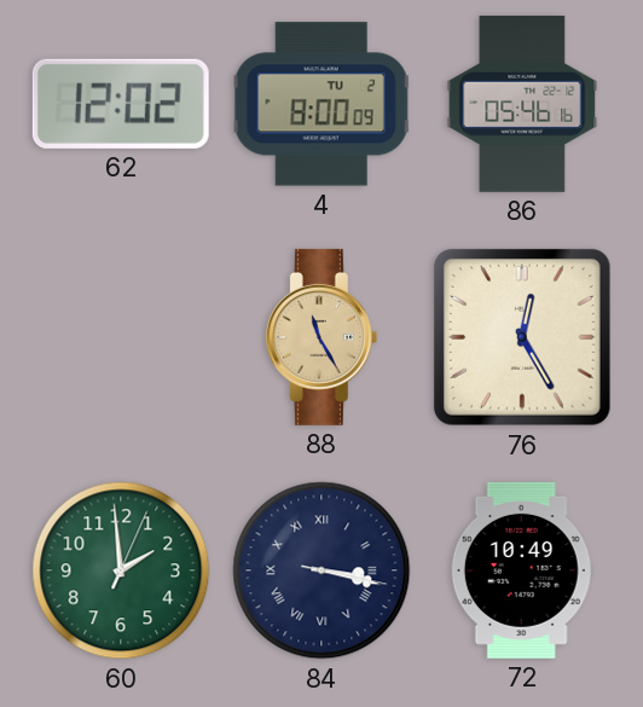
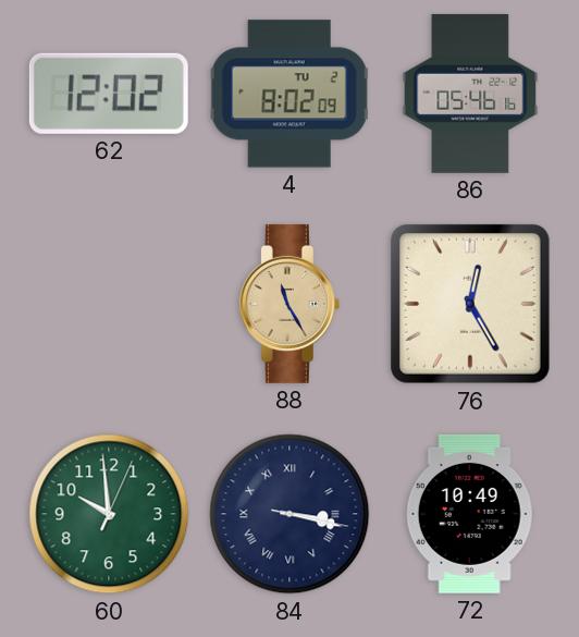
4: 8:00 -> 8:02 (289, 94)
60: 1:59 -> 9:59 (109, 514)
